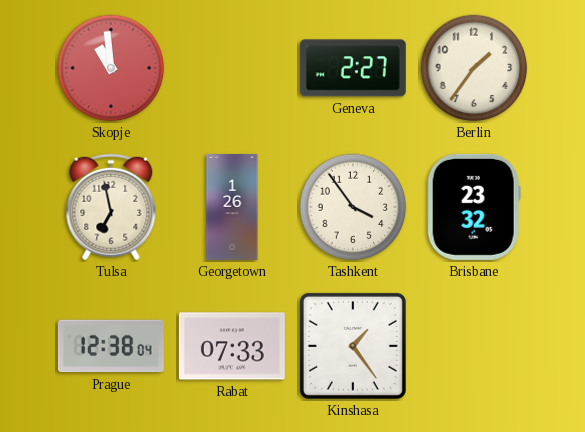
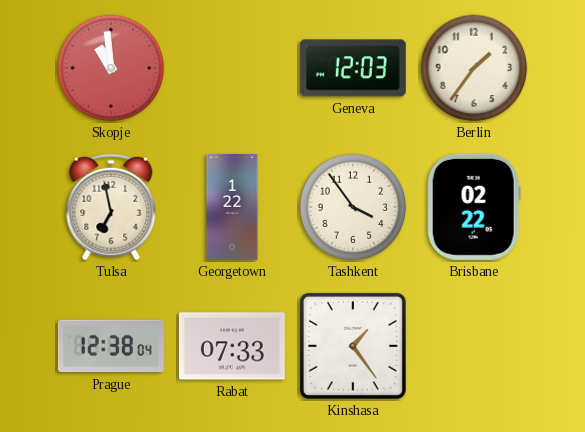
Geneva: 2:27 -> 12:03 (353, 68)
Georgetown: 1:26 -> 1:22 (232, 207)
Brisbane: 23:32 -> 02:22 (474, 207)
